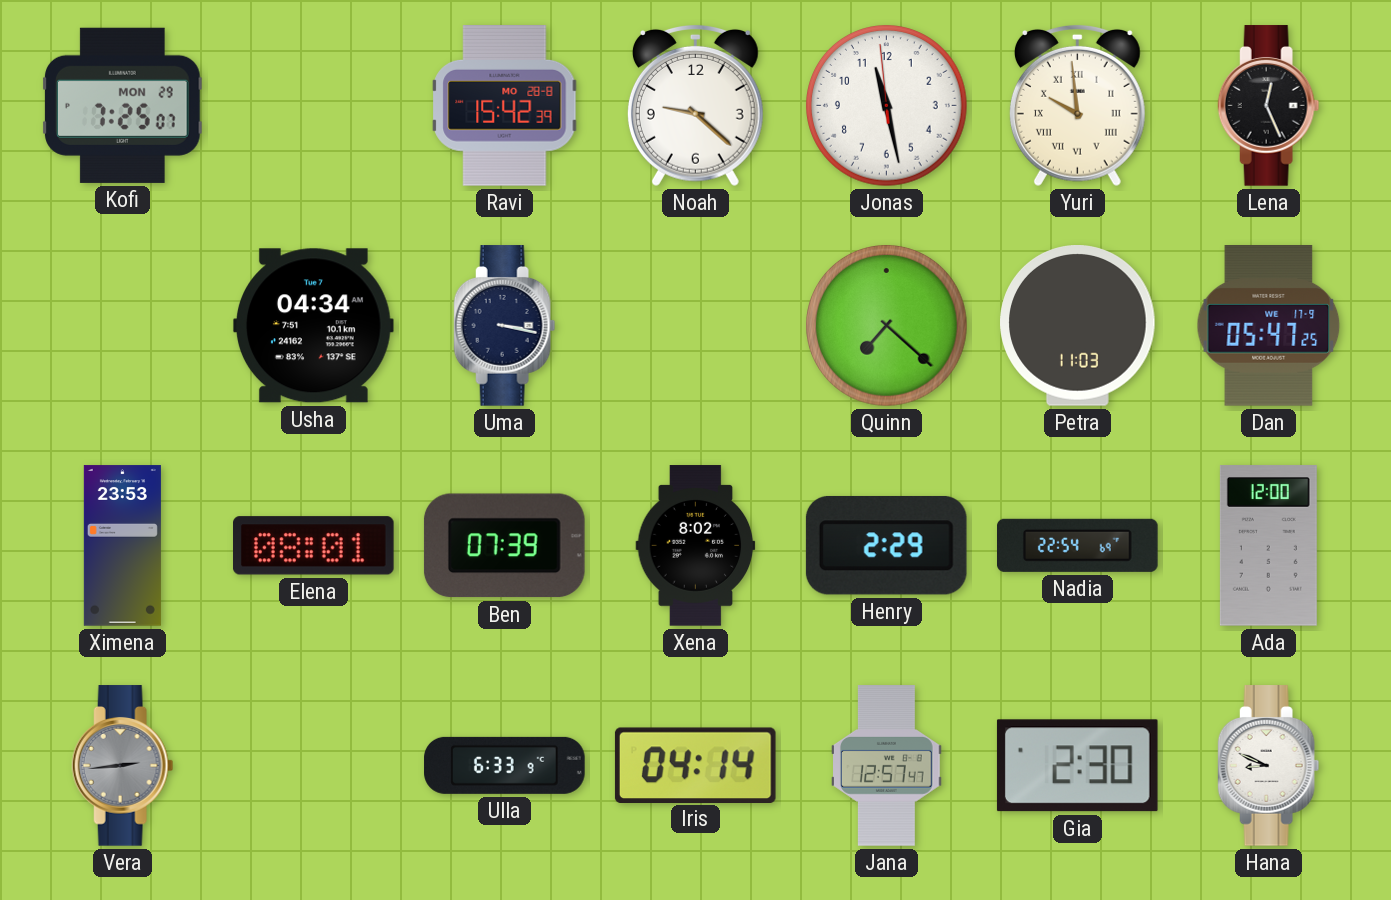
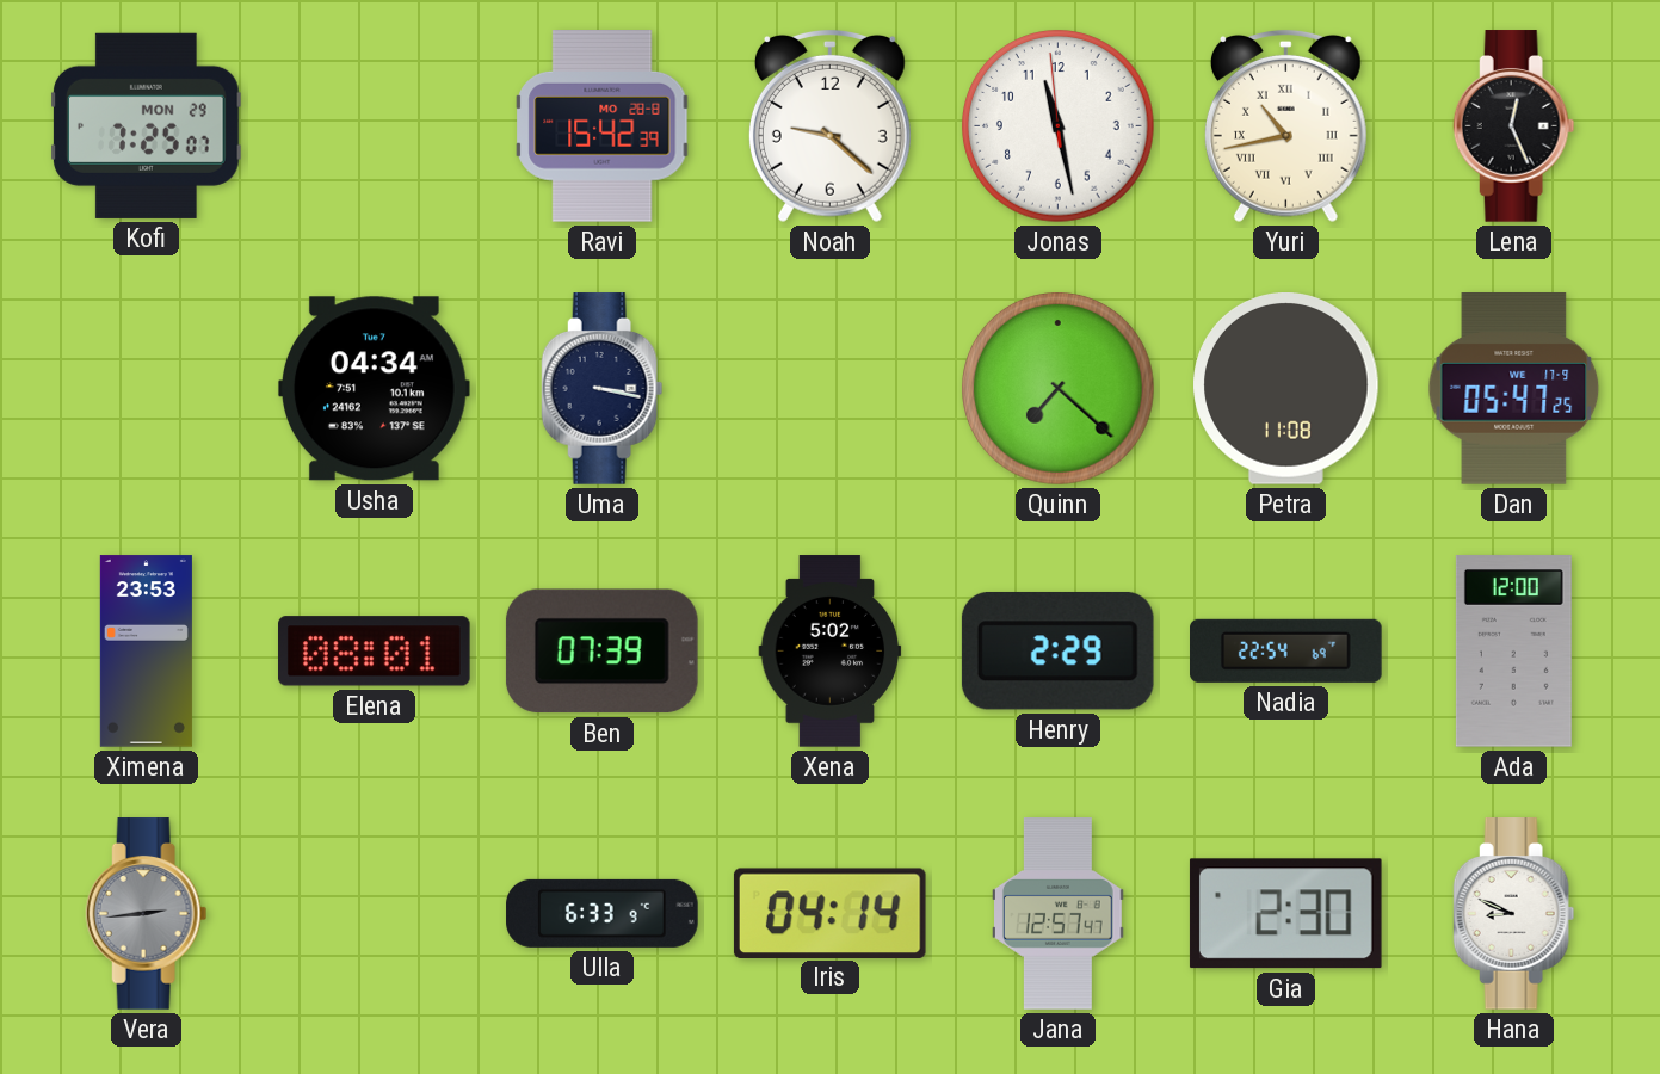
Yuri: 9:59 -> 10:43 (1285, 125)
Petra: 11:03 -> 11:08 (1286, 389)
Xena: 8:02 -> 5:02 (831, 652)
